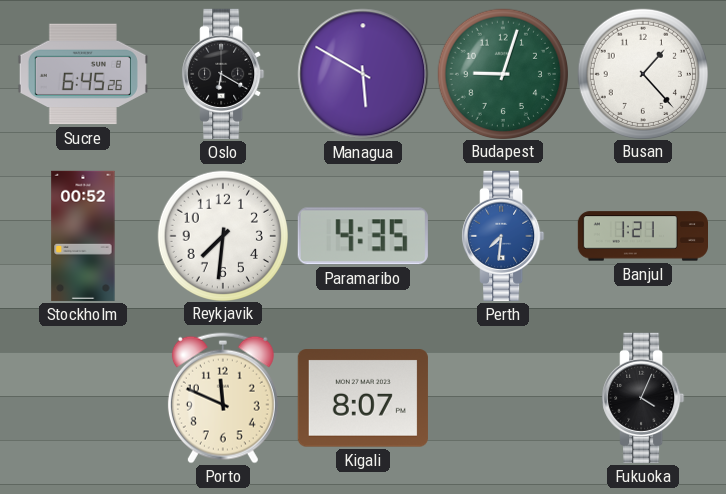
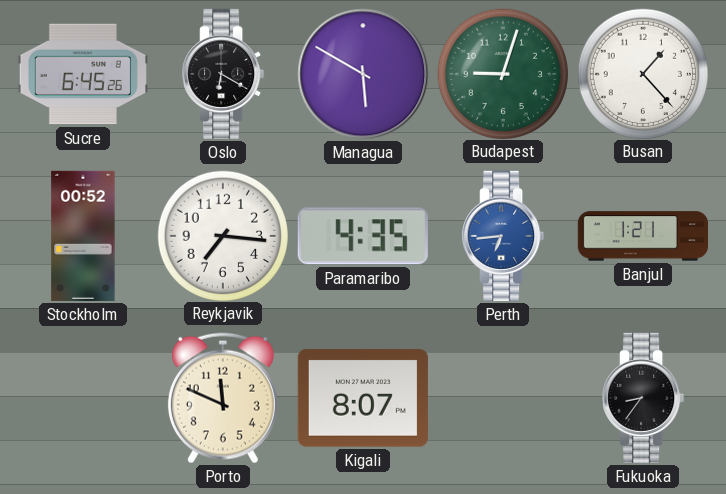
Reykjavik: 7:31 -> 7:16 (222, 235)
Perth: 7:31 -> 6:44 (503, 236)
Fukuoka: 4:04 -> 8:36 (643, 398)
